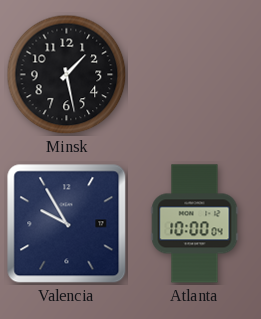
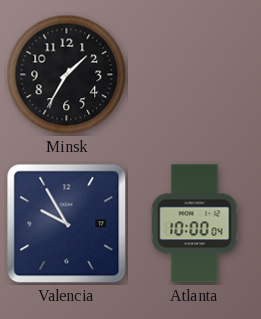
Minsk: 1:28 -> 1:35 (67, 75)
